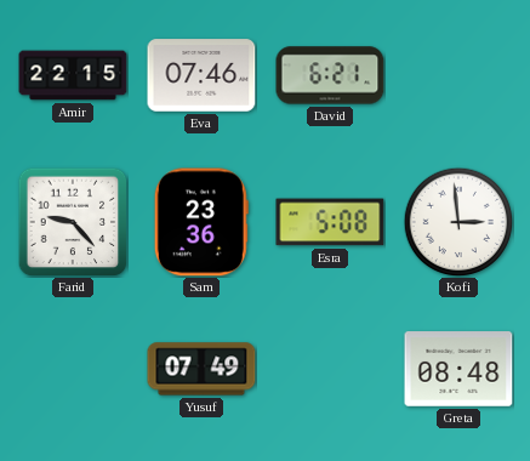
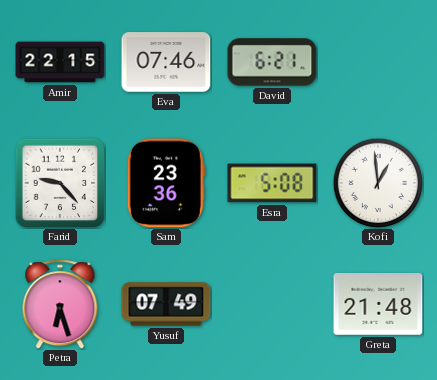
Kofi: 2:59 -> 12:59 (378, 183)
Petra: none -> 6:27 (60, 304)
Greta: 08:48 -> 21:48 (378, 304)
